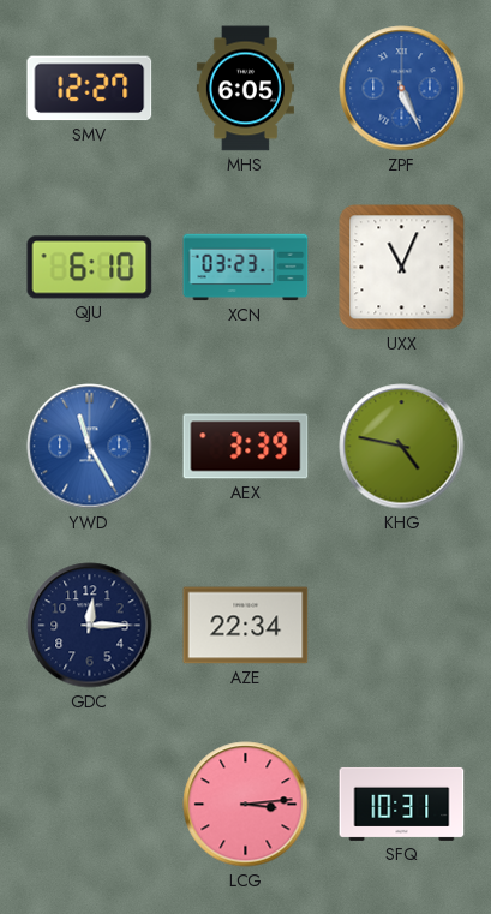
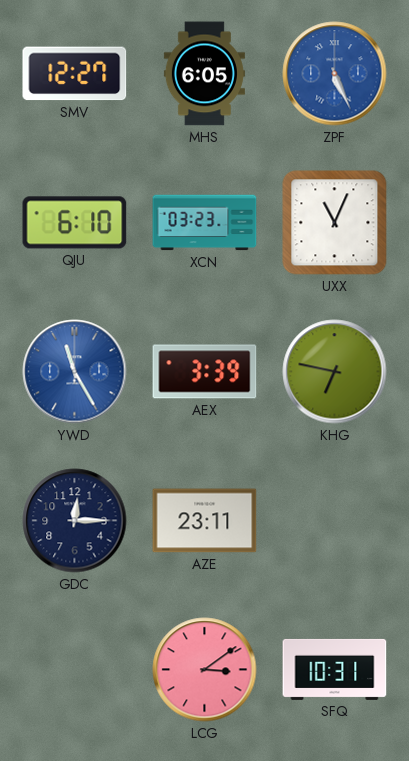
KHG: 4:47 -> 6:47 (335, 372)
AZE: 22:34 -> 23:11 (205, 521)
LCG: 3:14 -> 3:09 (205, 670)
